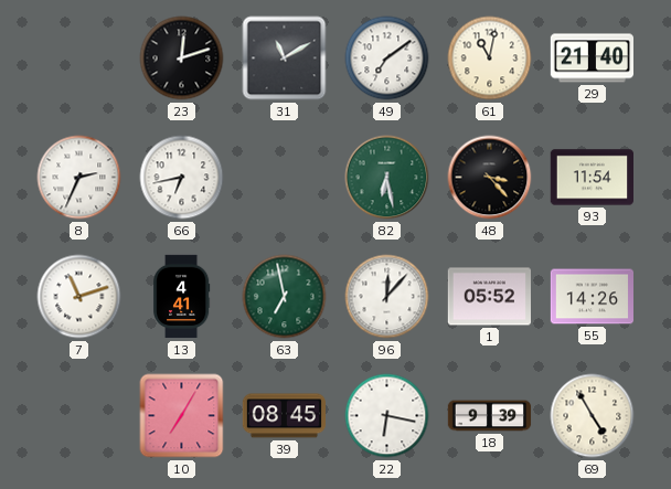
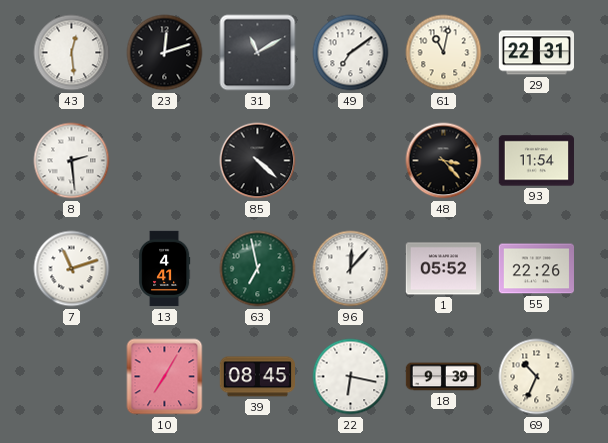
43: none -> 12:29 (72, 53)
29: 21:40 -> 22:31 (536, 53)
8: 2:34 -> 2:29 (72, 161)
66: 6:43 -> none (182, 178)
85: none -> 4:22 (258, 161)
82: 6:28 -> none (387, 178)
55: 14:26 -> 22:26 (536, 269)
69: 4:55 -> 10:34 (537, 377)
